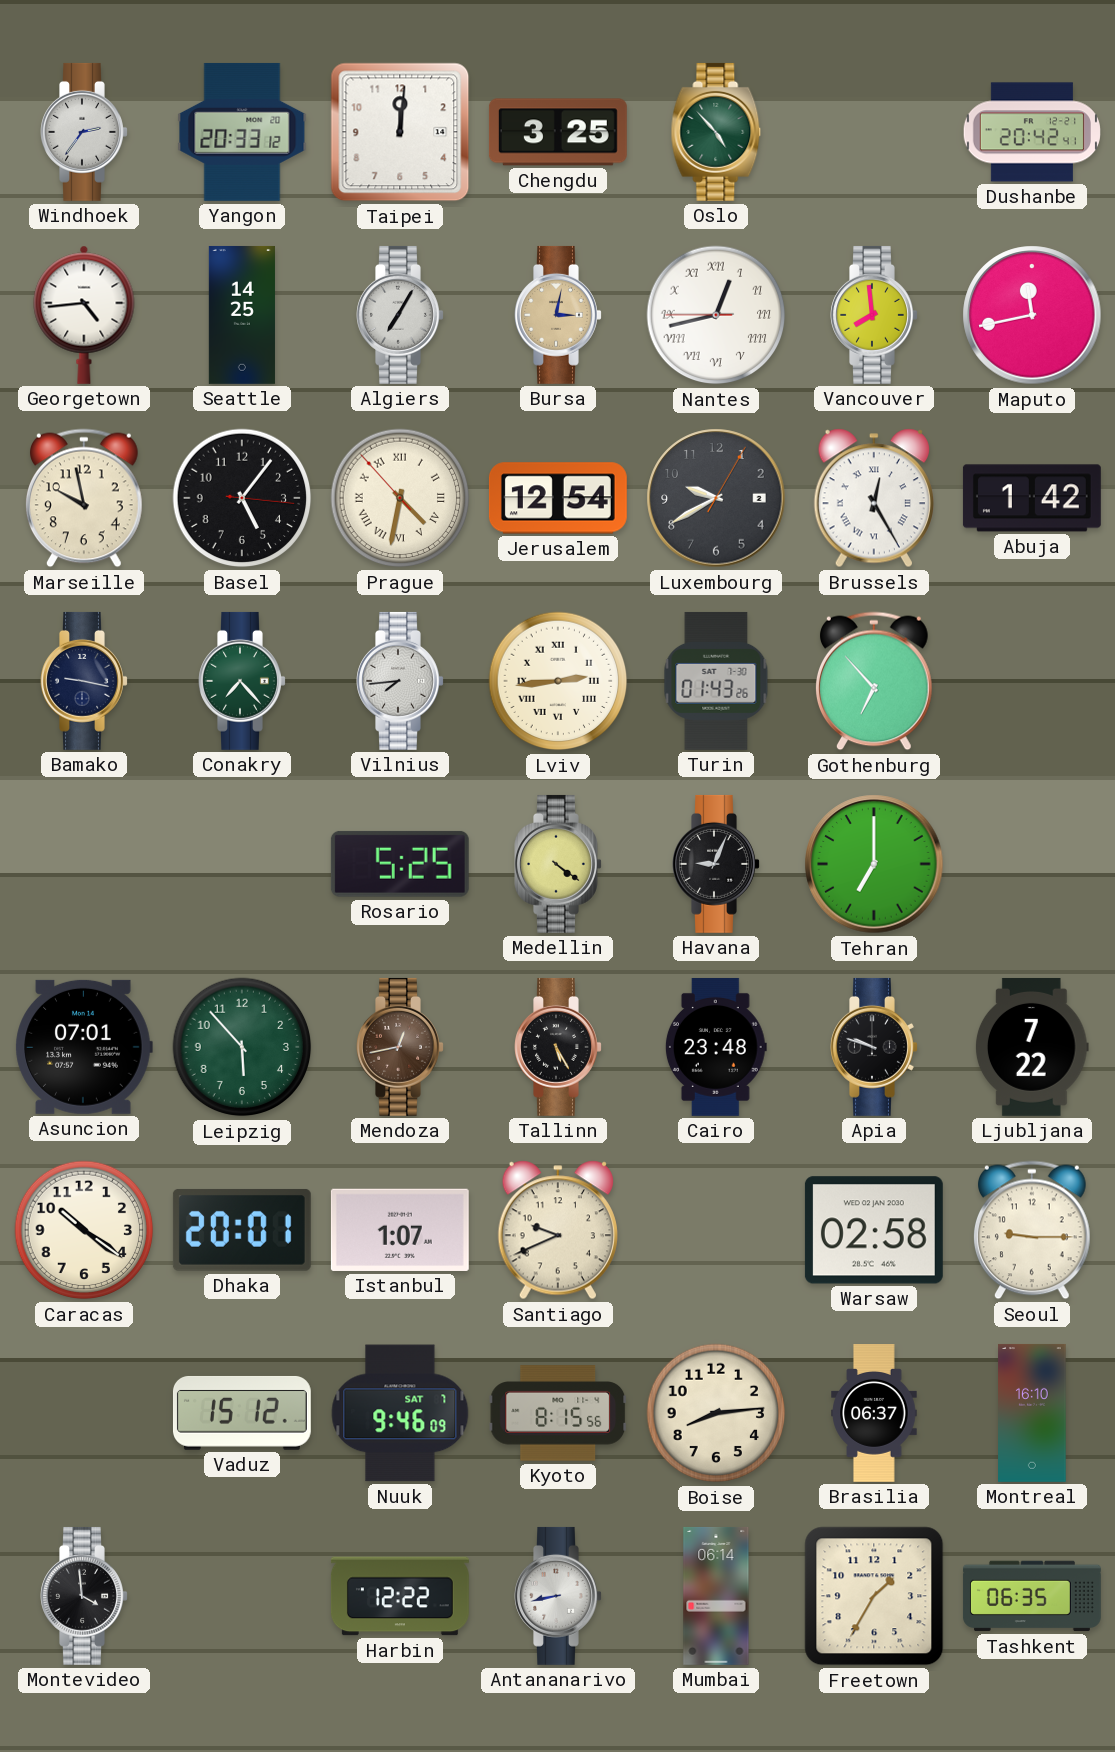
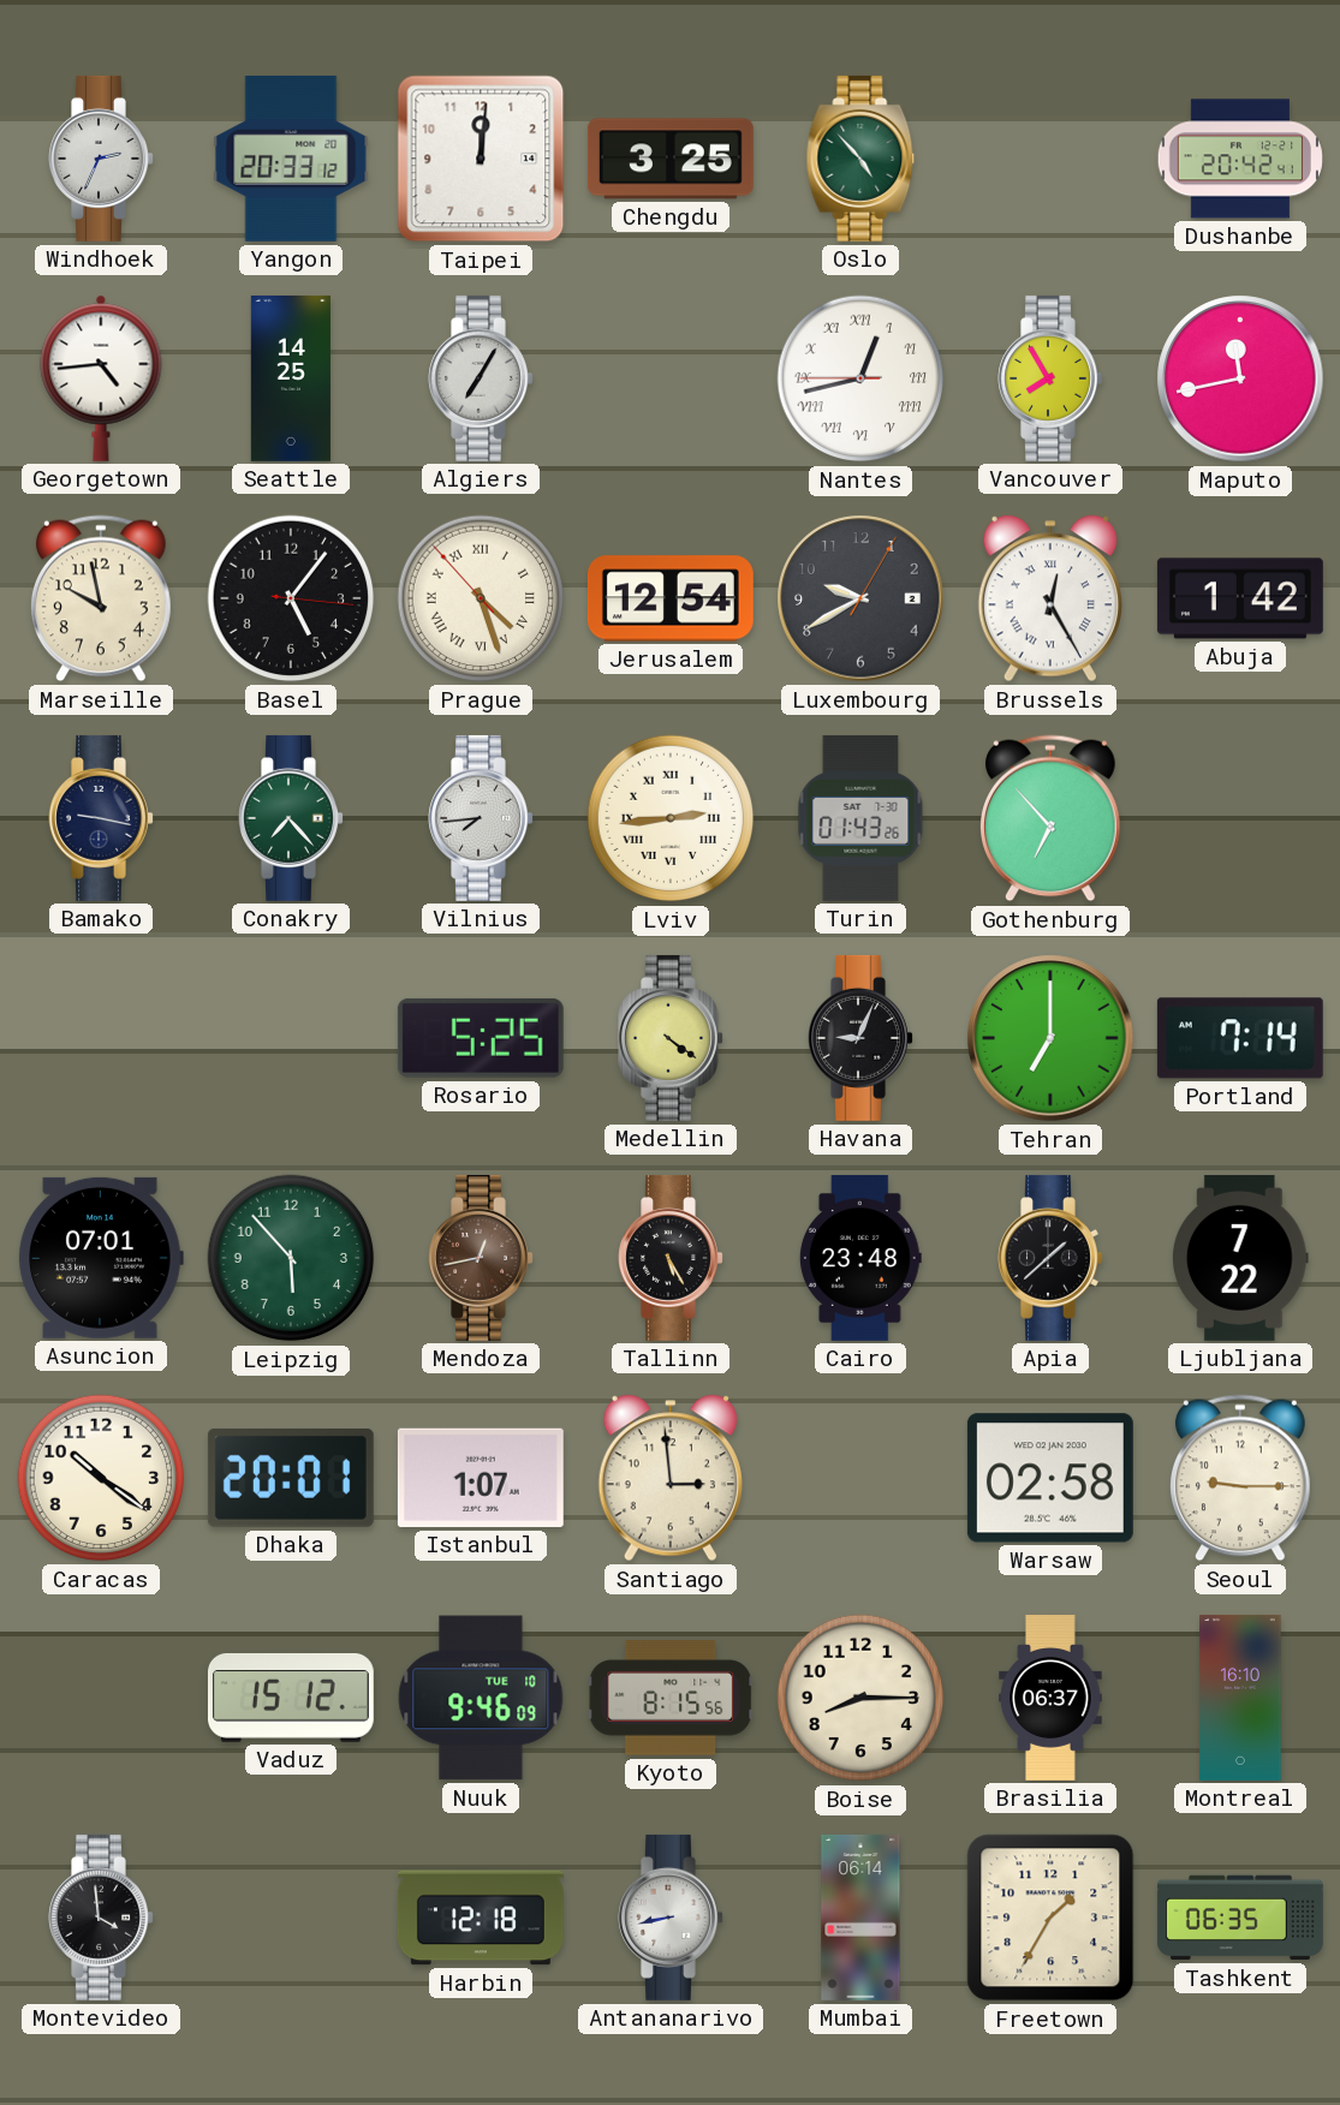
Windhoek: 2:36 -> 2:34 (101, 159)
Bursa: 3:02 -> none (558, 315)
Vancouver: 7:59 -> 7:55 (1050, 378)
Prague: 4:31 -> 4:26 (481, 598)
Portland: none -> 7:14 (1240, 1038)
Apia: 9:48 -> 1:38 (1050, 1258)
Santiago: 9:41 -> 2:59 (671, 1478)
Nuuk date: SAT 7 -> TUE 10 (481, 1698)
Boise: 8:14 -> 8:15 (860, 1698)
Harbin: 12:22 -> 12:18 (481, 1918)
